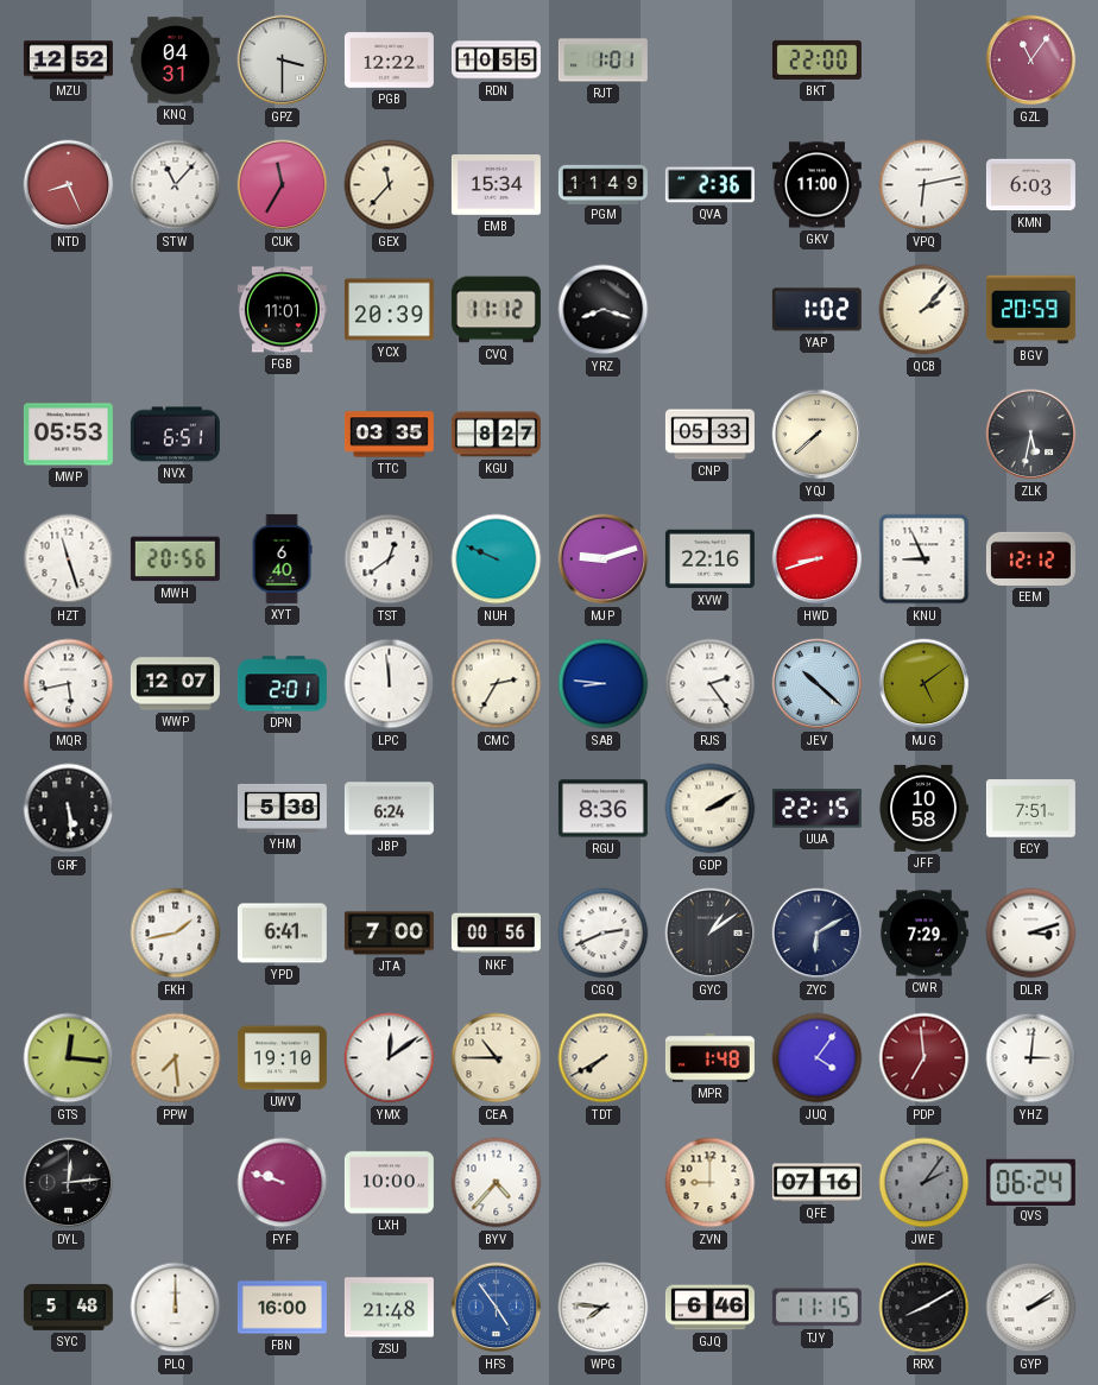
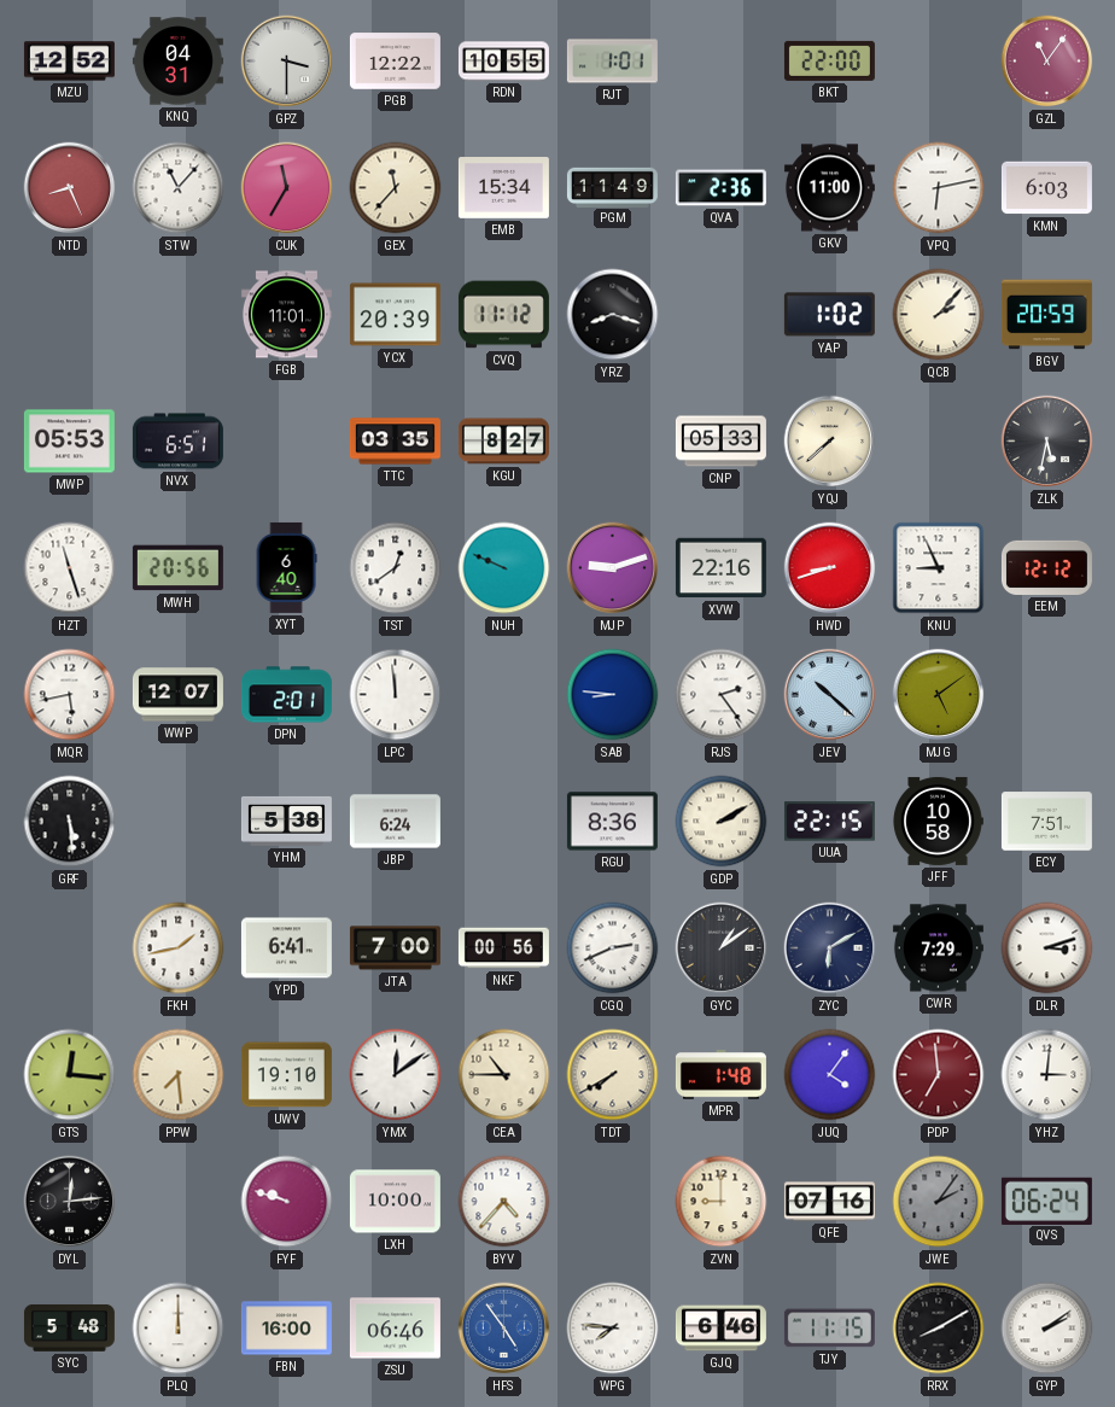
CMC: 2:35 -> none (497, 684)
ZSU: 21:48 -> 06:46 (395, 1329)
